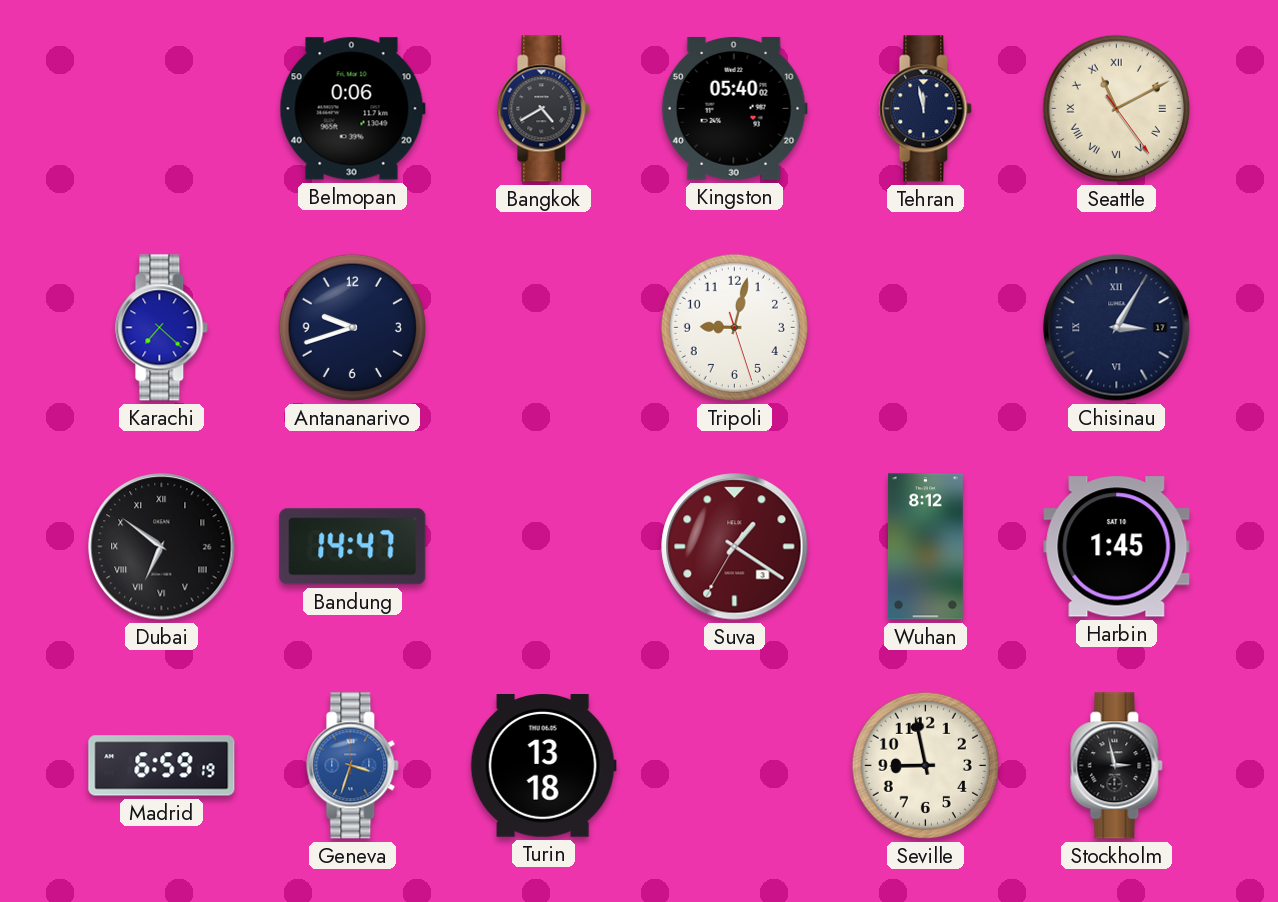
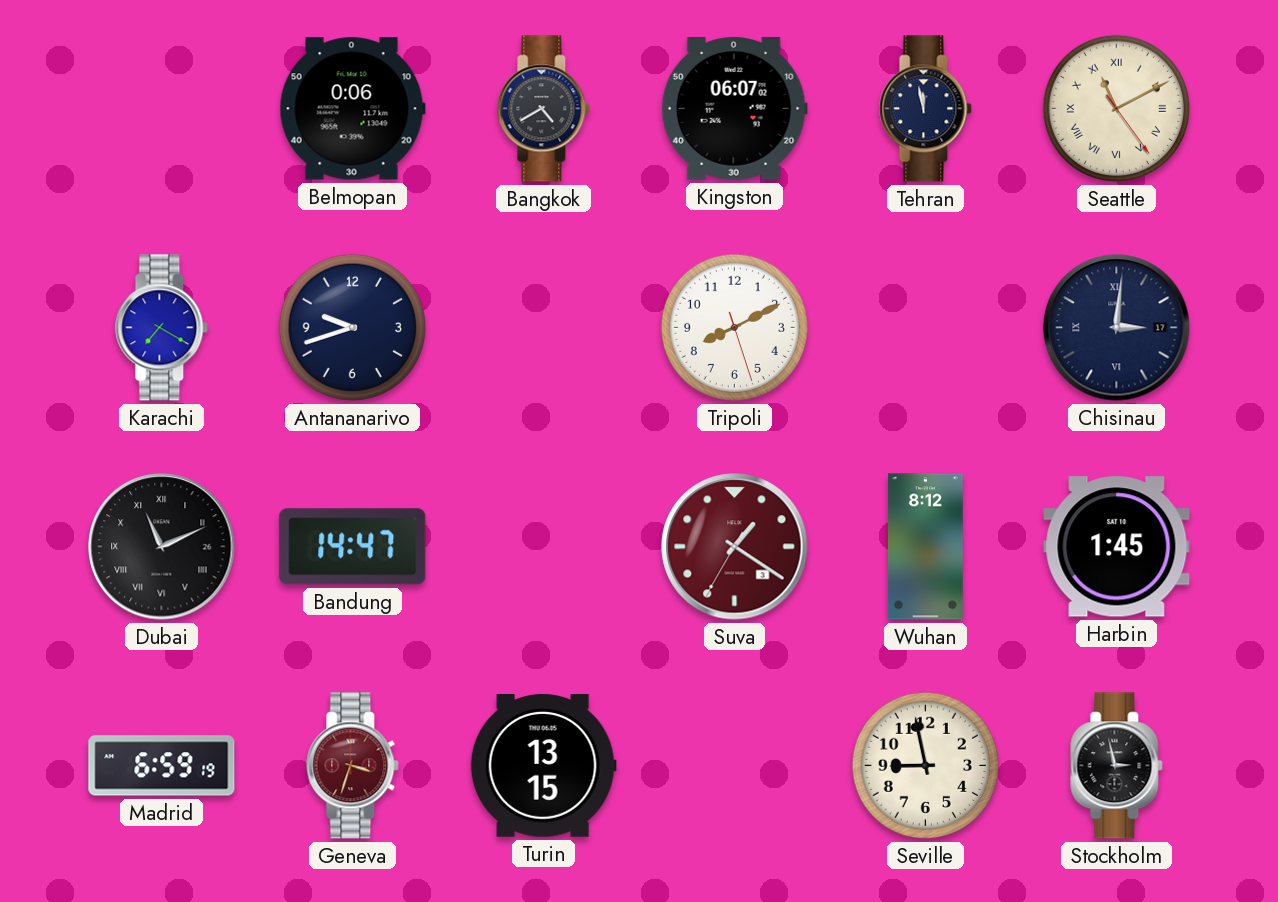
Kingston: 05:40 -> 06:07 (734, 108)
Karachi: 7:22 -> 7:20 (162, 328)
Tripoli: 9:02 -> 8:10 (734, 327)
Chisinau: 3:05 -> 3:01 (1117, 328)
Dubai: 6:51 -> 11:11 (162, 547)
Geneva dial: blue -> burgundy (353, 766)
Turin: 13:18 -> 13:15 (543, 766)
